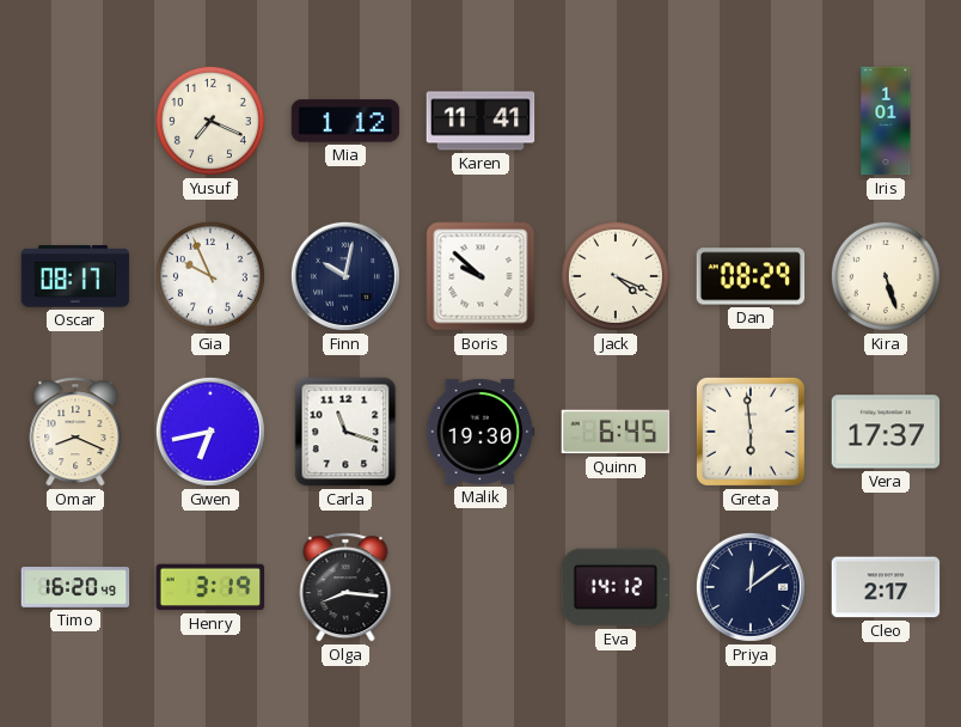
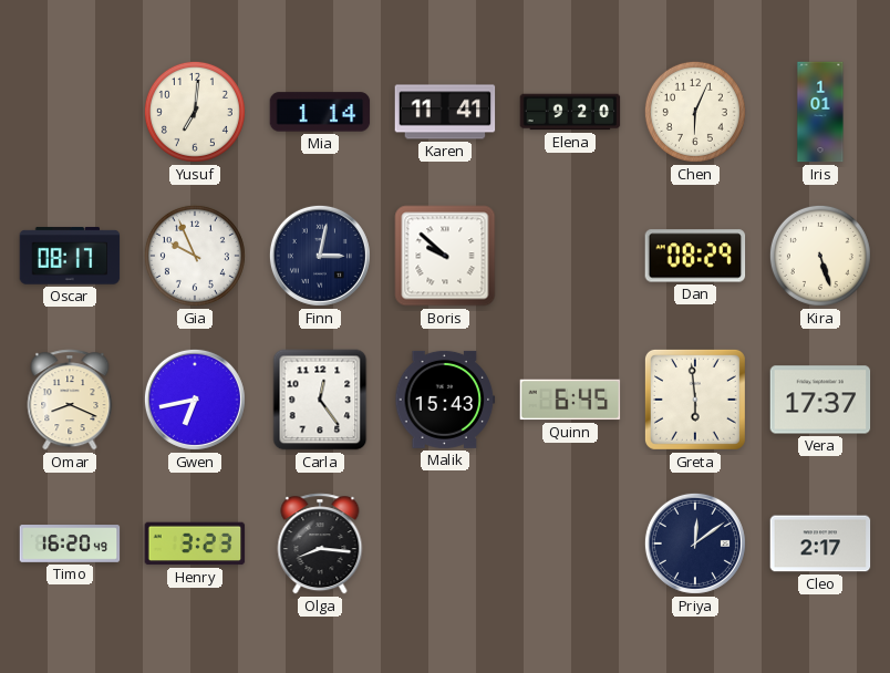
Yusuf: 7:19 -> 7:01 (195, 112)
Mia: 1:12 -> 1:14 (320, 112)
Elena: none -> 9:20 (570, 112)
Chen: none -> 6:04 (695, 112)
Finn: 10:02 -> 3:02 (320, 256)
Jack: 4:19 -> none (616, 276)
Carla: 11:18 -> 12:24 (320, 400)
Malik: 19:30 -> 15:43 (445, 400)
Henry: 3:19 -> 3:23 (195, 543)
Eva: 14:12 -> none (616, 587)
